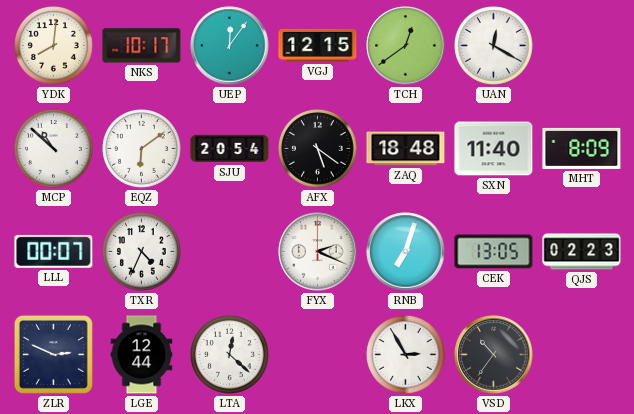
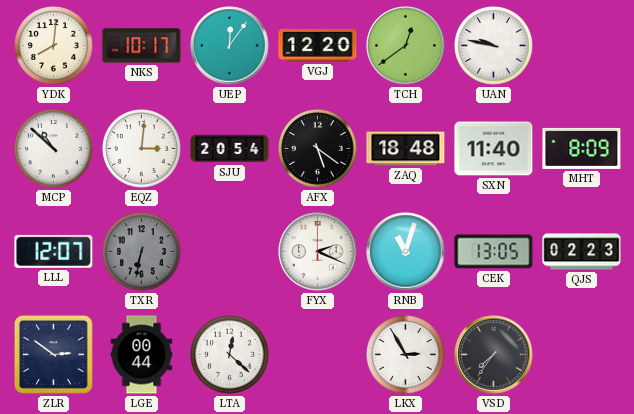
VGJ: 12:15 -> 12:20 (318, 45)
UAN: 12:20 -> 9:47 (494, 46)
EQZ: 6:09 -> 3:01 (142, 149)
LLL: 00:07 -> 12:07 (54, 251)
TXR: 4:34 -> 6:32 (142, 252)
TXR dial: white -> grey (142, 252)
RNB: 7:03 -> 11:03 (406, 252)
ZLR: 2:49 -> 2:51 (53, 354)
LGE: 12:44 -> 00:44 (142, 355)
VSD: 10:36 -> 7:36 (494, 355)
